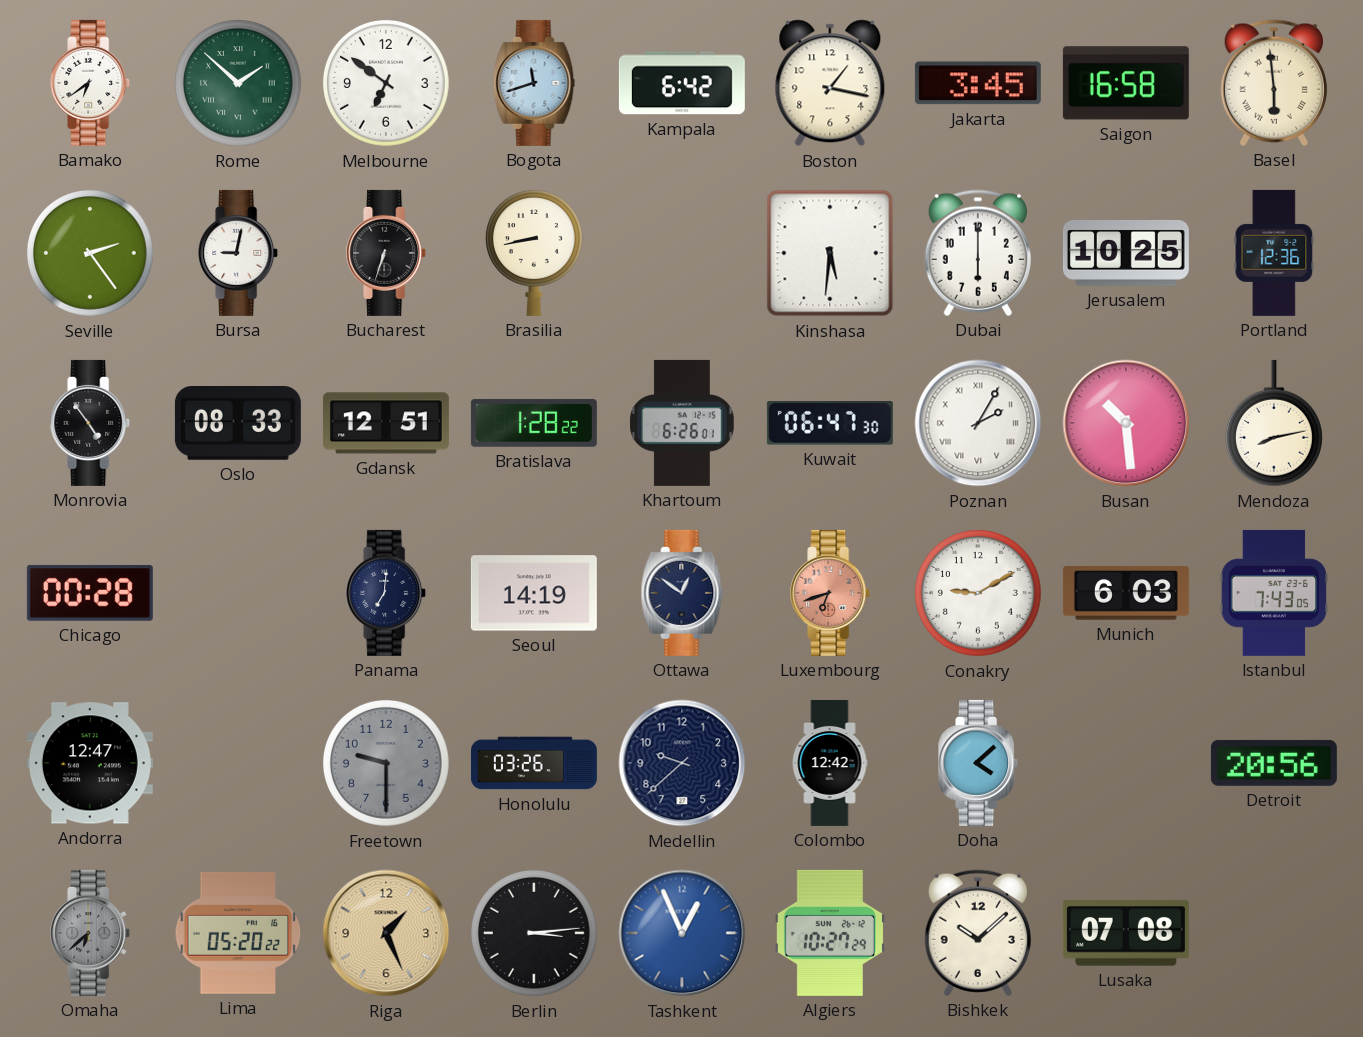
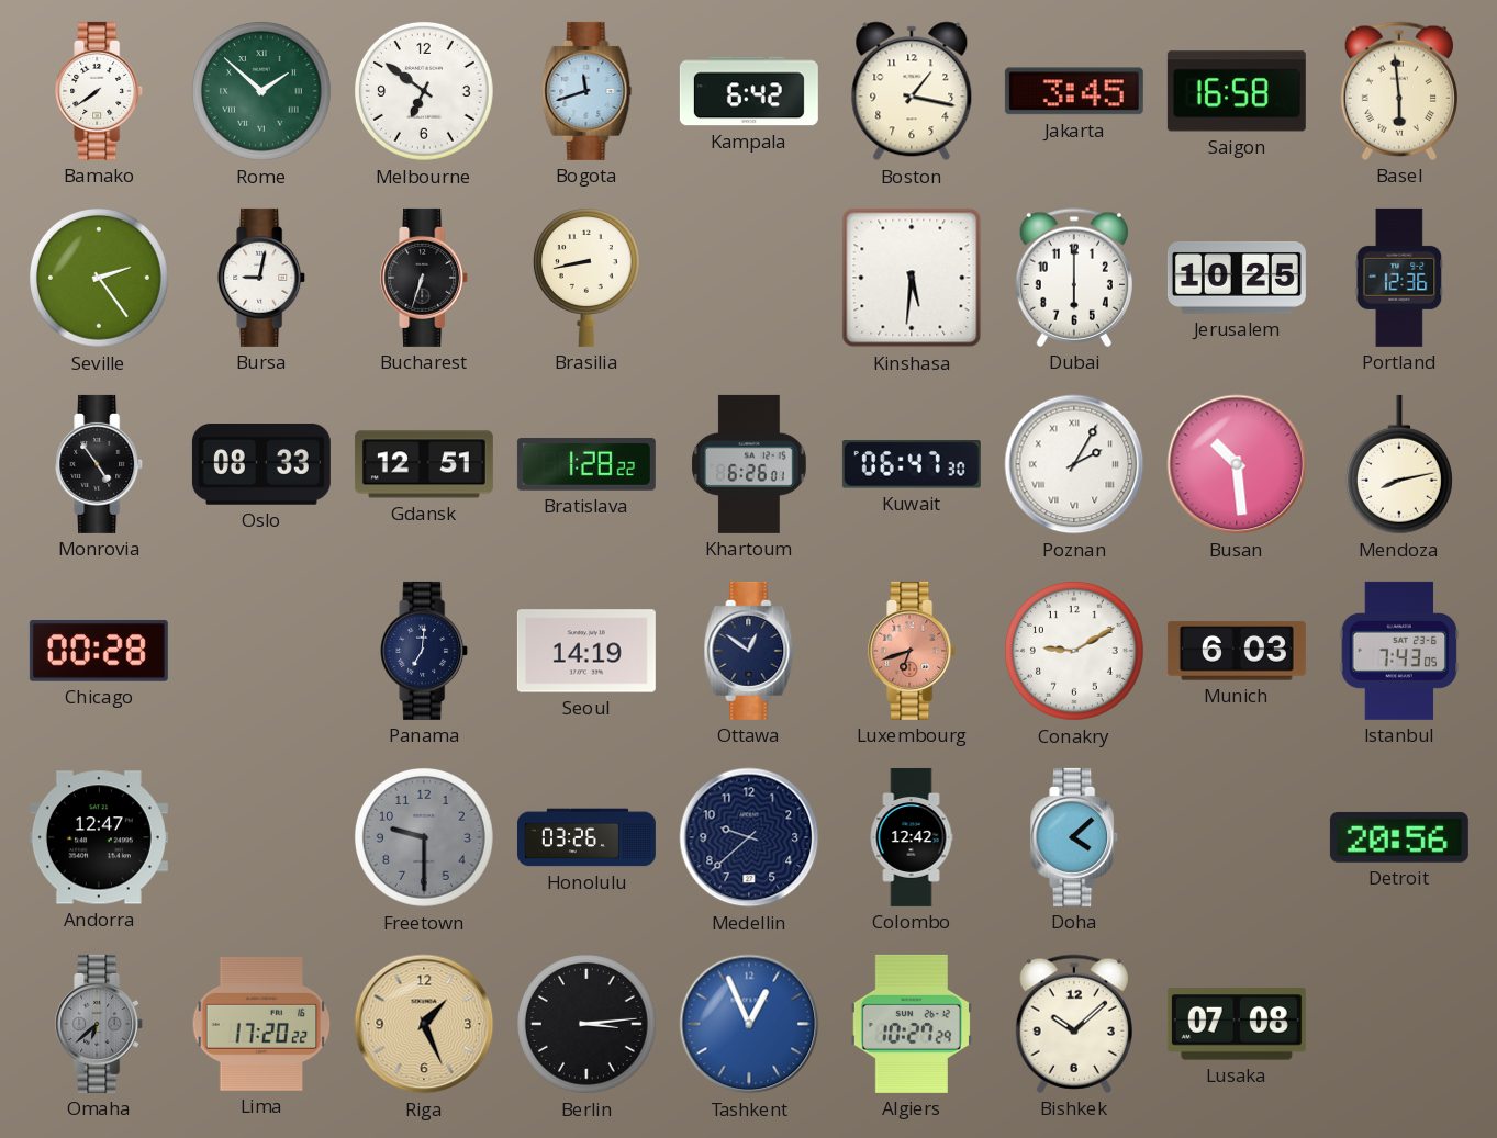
Bamako: 6:39 -> 7:39 (100, 91)
Lima: 05:20 -> 17:20 (261, 1024)
